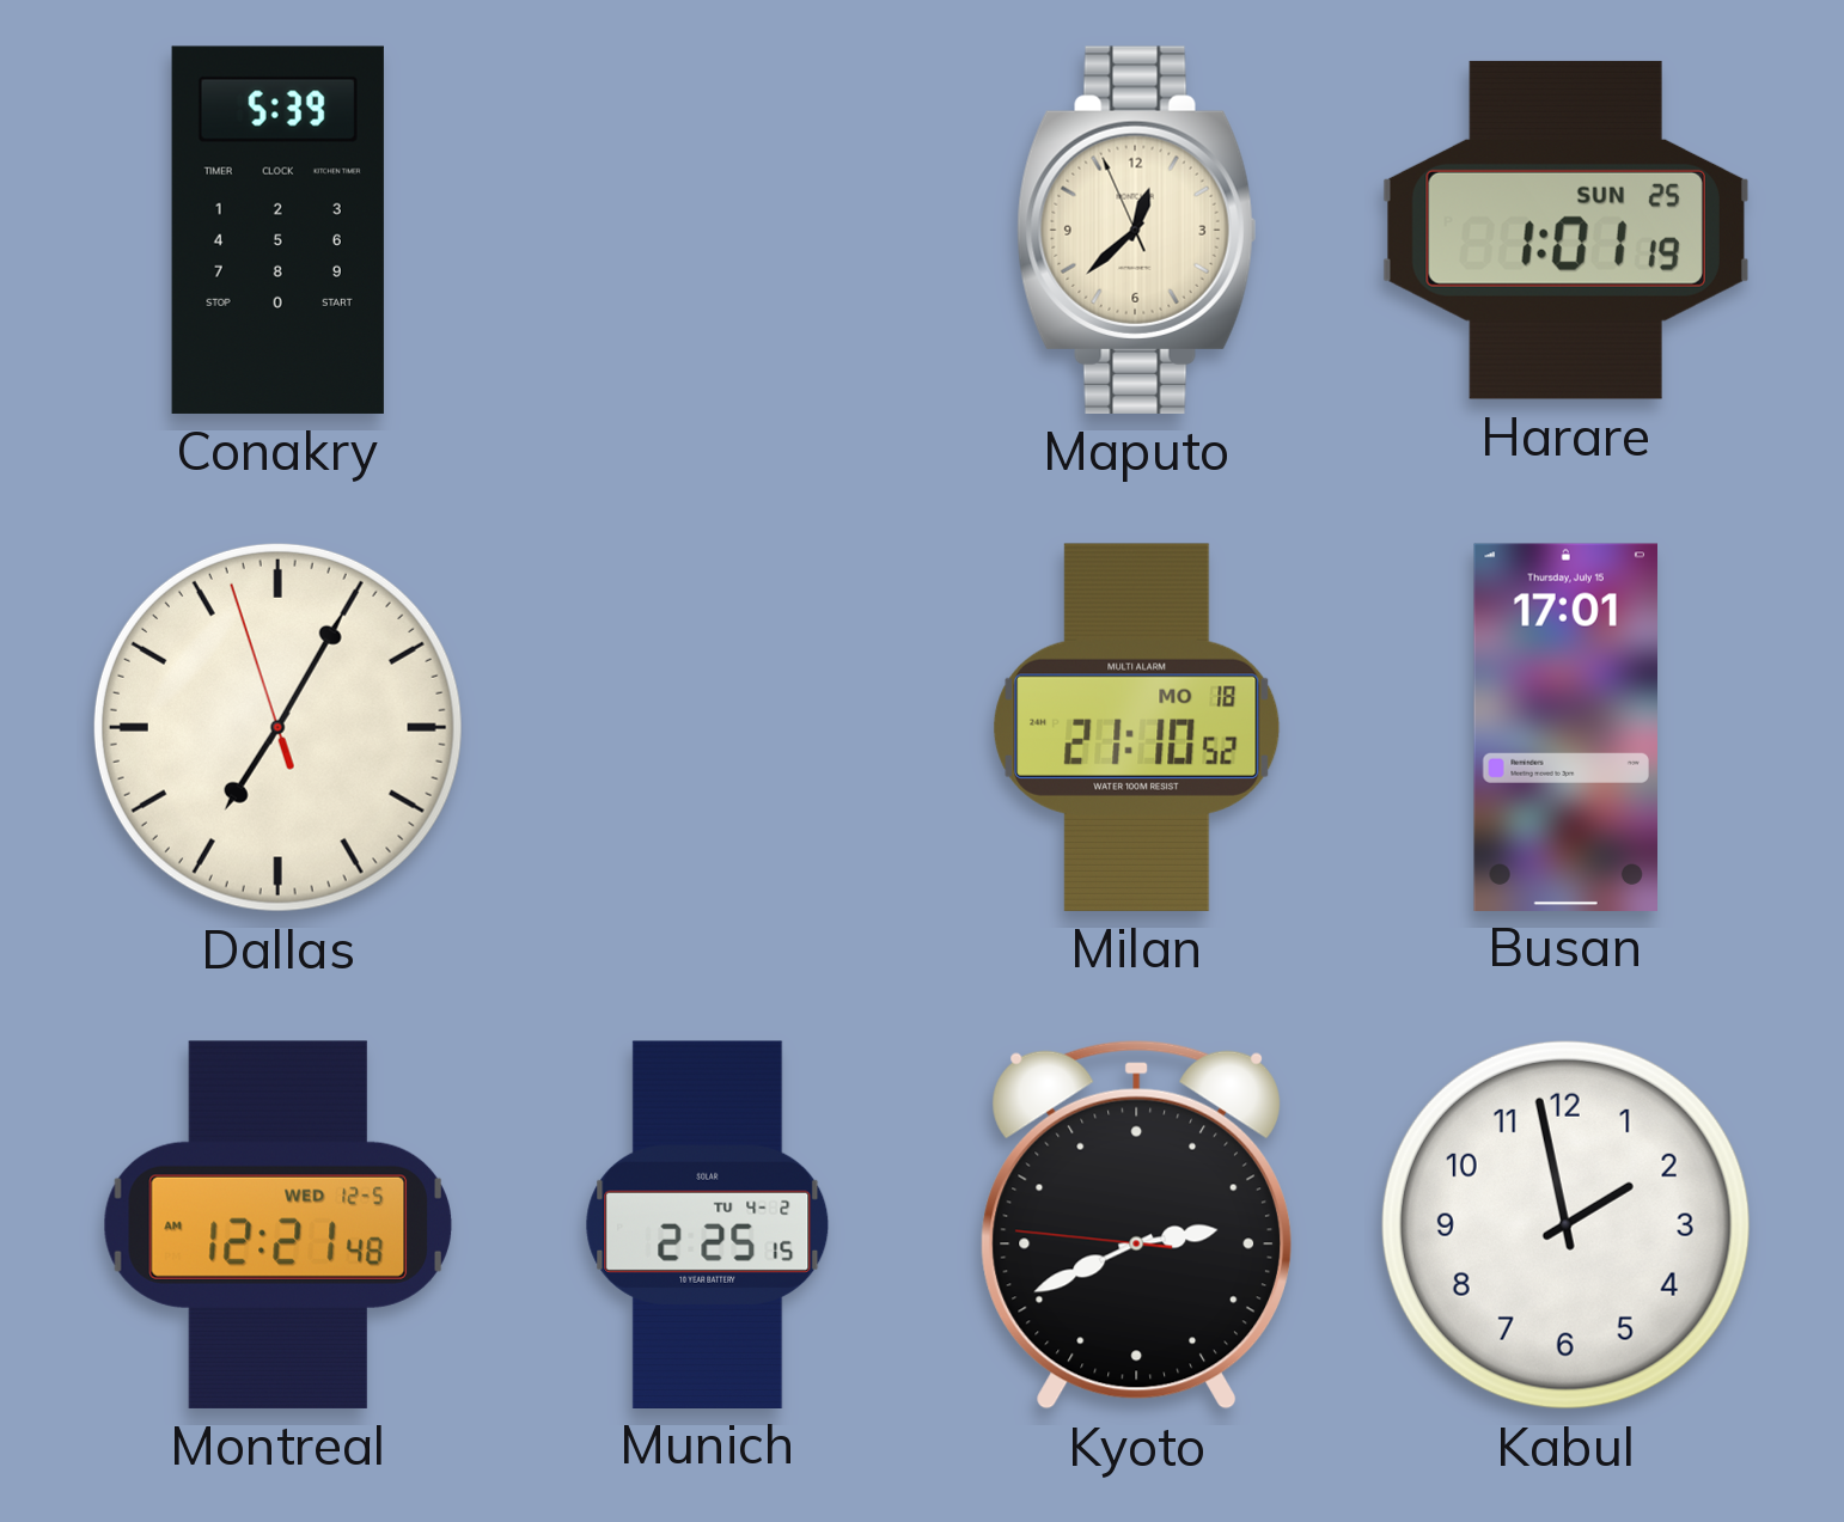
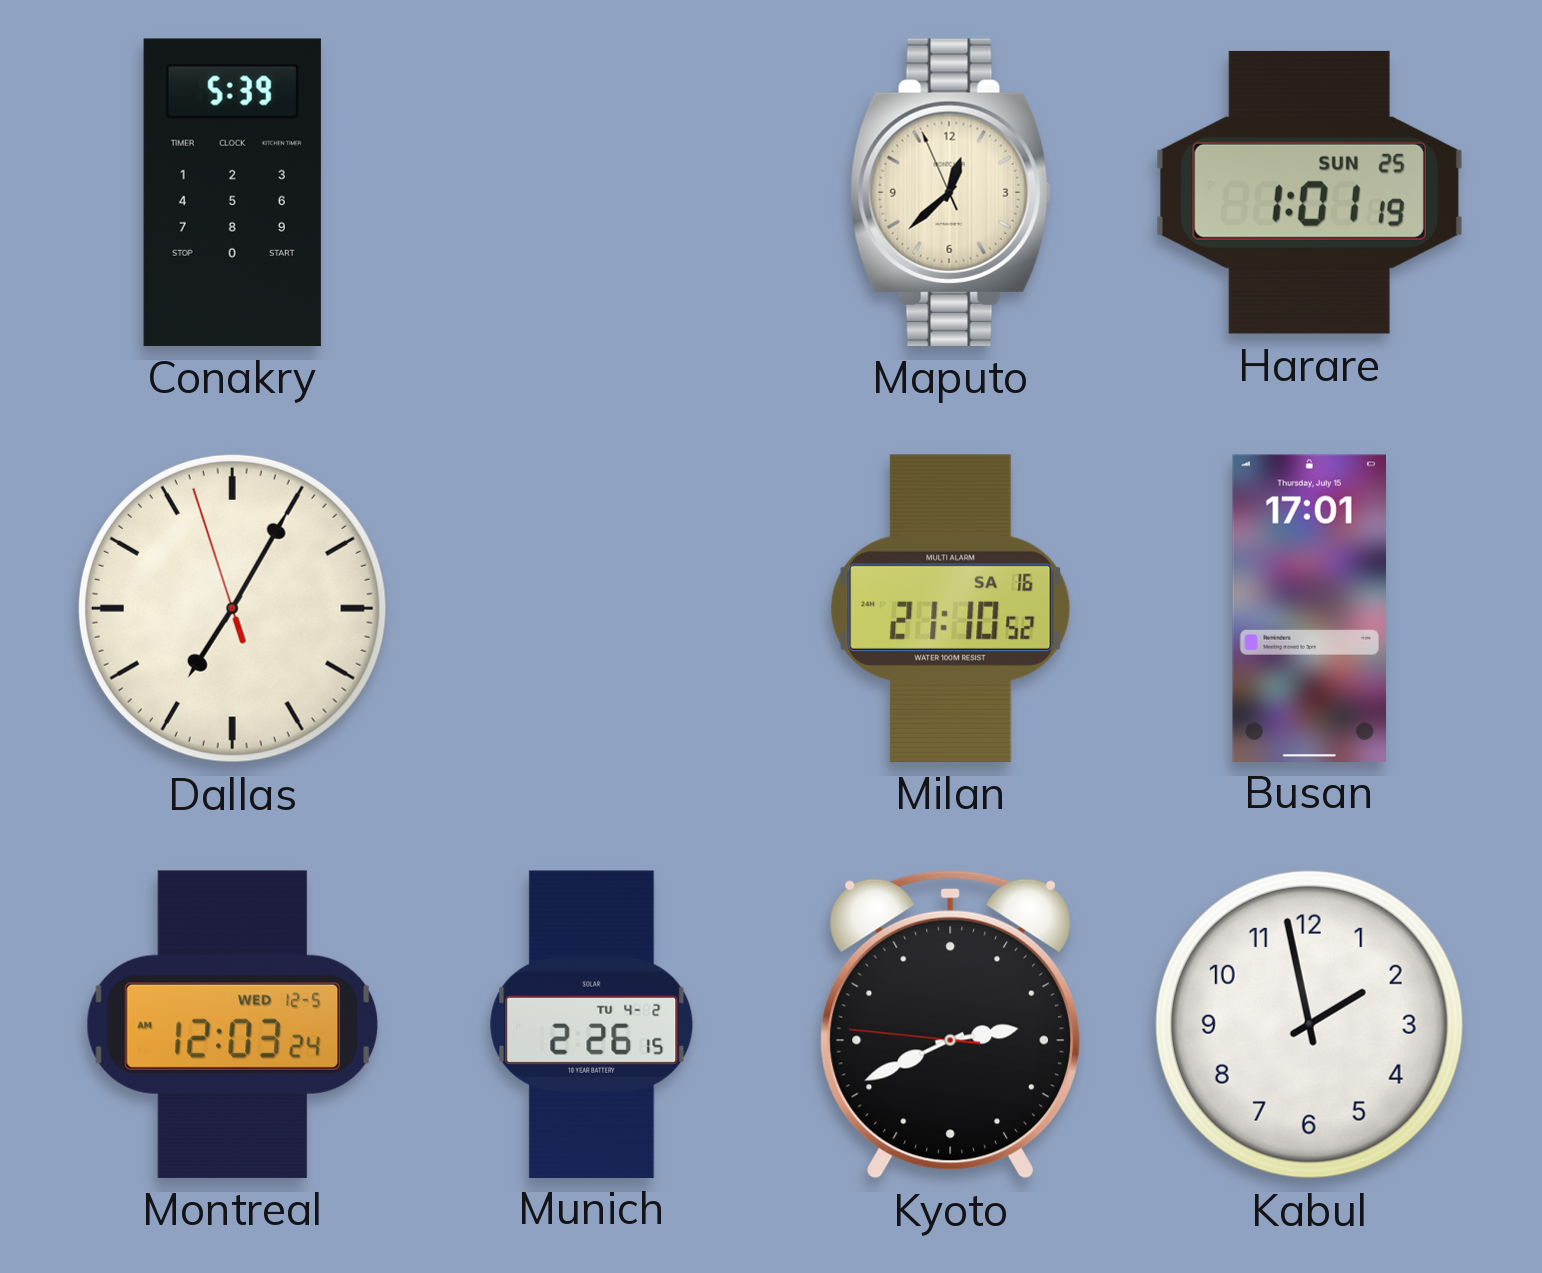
Milan date: MO 18 -> SA 16 (951, 608)
Montreal: 12:21 -> 12:03 (232, 1024)
Munich: 2:25 -> 2:26 (592, 1024)
